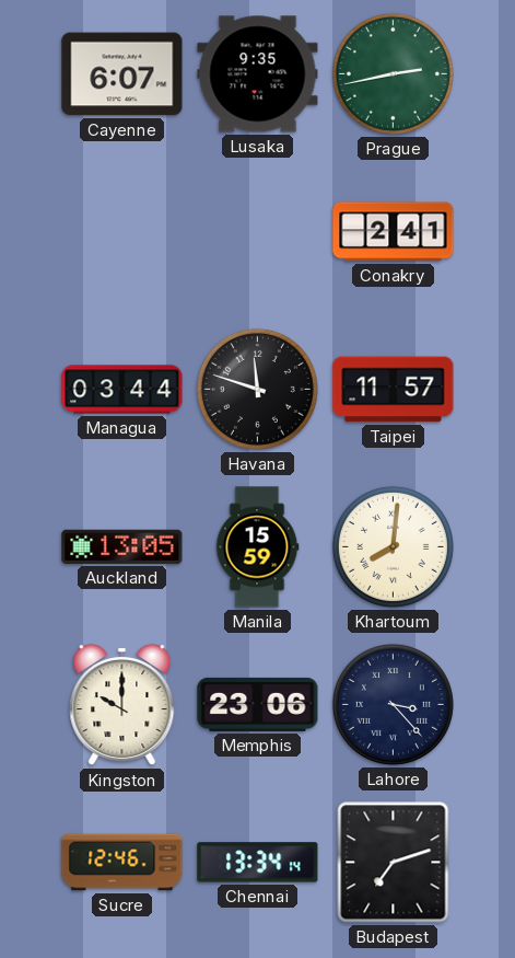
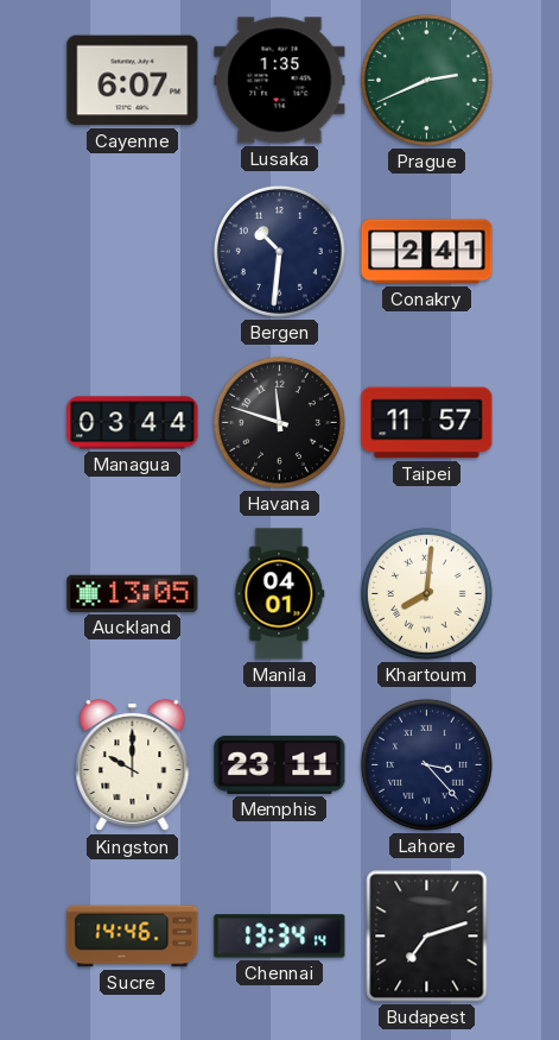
Lusaka: 9:35 -> 1:35 (280, 81)
Prague: 2:43 -> 2:41 (426, 80)
Bergen: none -> 10:31 (279, 251)
Manila: 15:59 -> 04:01 (279, 594)
Memphis: 23:06 -> 23:11 (280, 764)
Sucre: 12:46 -> 14:46 (133, 937)
